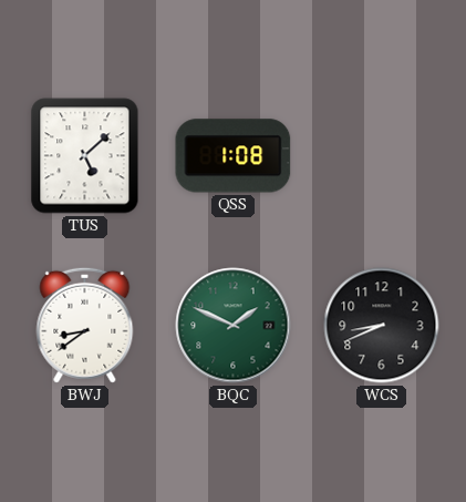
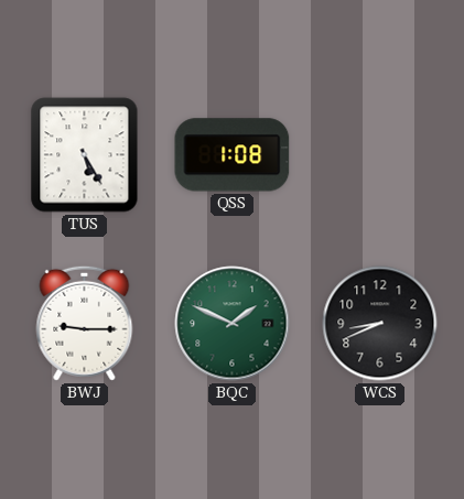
TUS: 5:08 -> 5:25 (85, 155)
BWJ: 8:39 -> 9:15 (85, 323)
